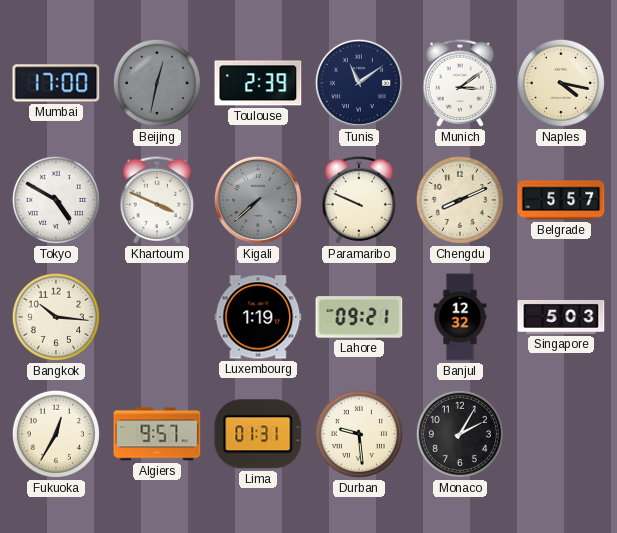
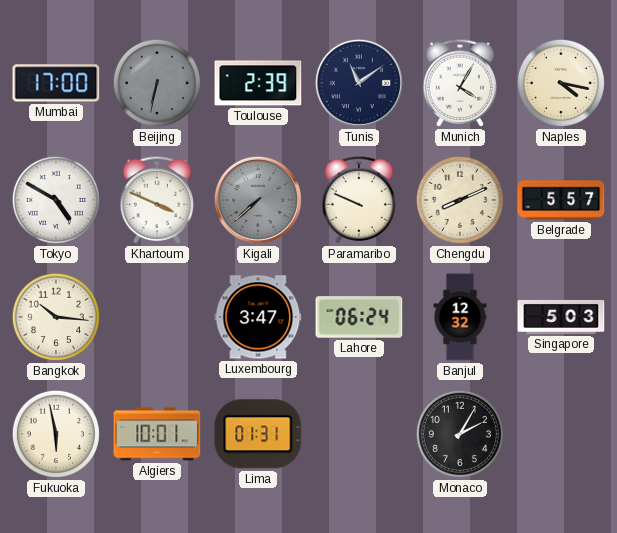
Beijing: 12:32 -> 6:32 (157, 83)
Munich: 3:09 -> 4:05 (460, 83)
Luxembourg: 1:19 -> 3:47 (258, 317)
Lahore: 09:21 -> 06:24 (359, 317)
Fukuoka: 12:35 -> 5:58 (56, 434)
Algiers: 9:57 -> 10:01 (157, 434)
Durban: 9:29 -> none (359, 434)
